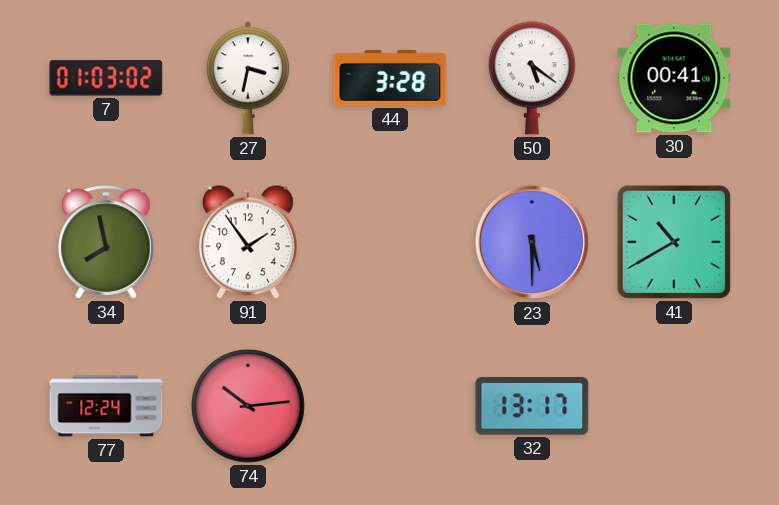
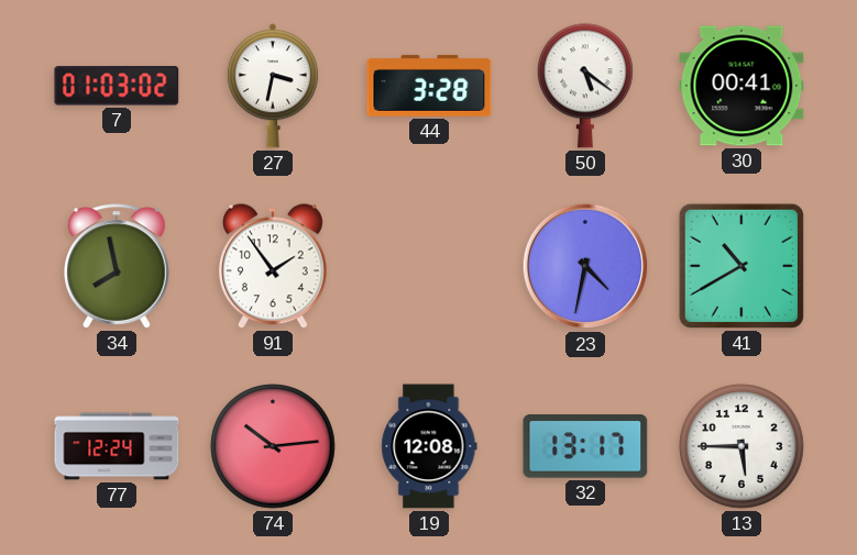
23: 5:30 -> 4:32 (585, 266)
19: none -> 12:08 (429, 446)
13: none -> 5:45 (743, 447)
